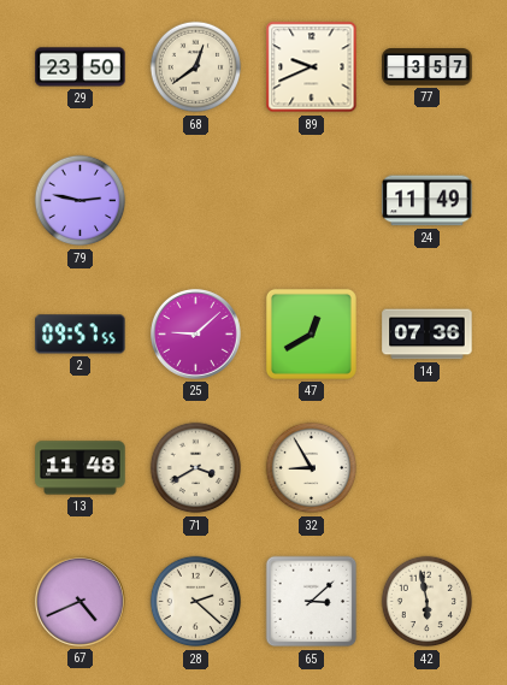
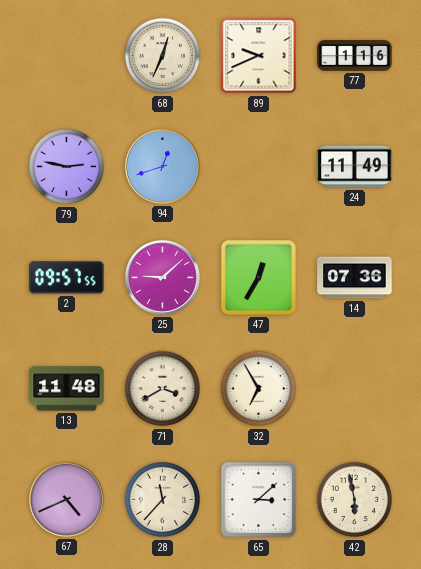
29: 23:50 -> none (81, 67)
68: 12:39 -> 12:34 (163, 56)
77: 3:57 -> 1:16 (355, 56)
94: none -> 12:42 (162, 166)
47: 12:40 -> 12:35 (258, 277)
32: 8:55 -> 6:55 (259, 389)
28: 2:22 -> 11:37 (163, 500)
